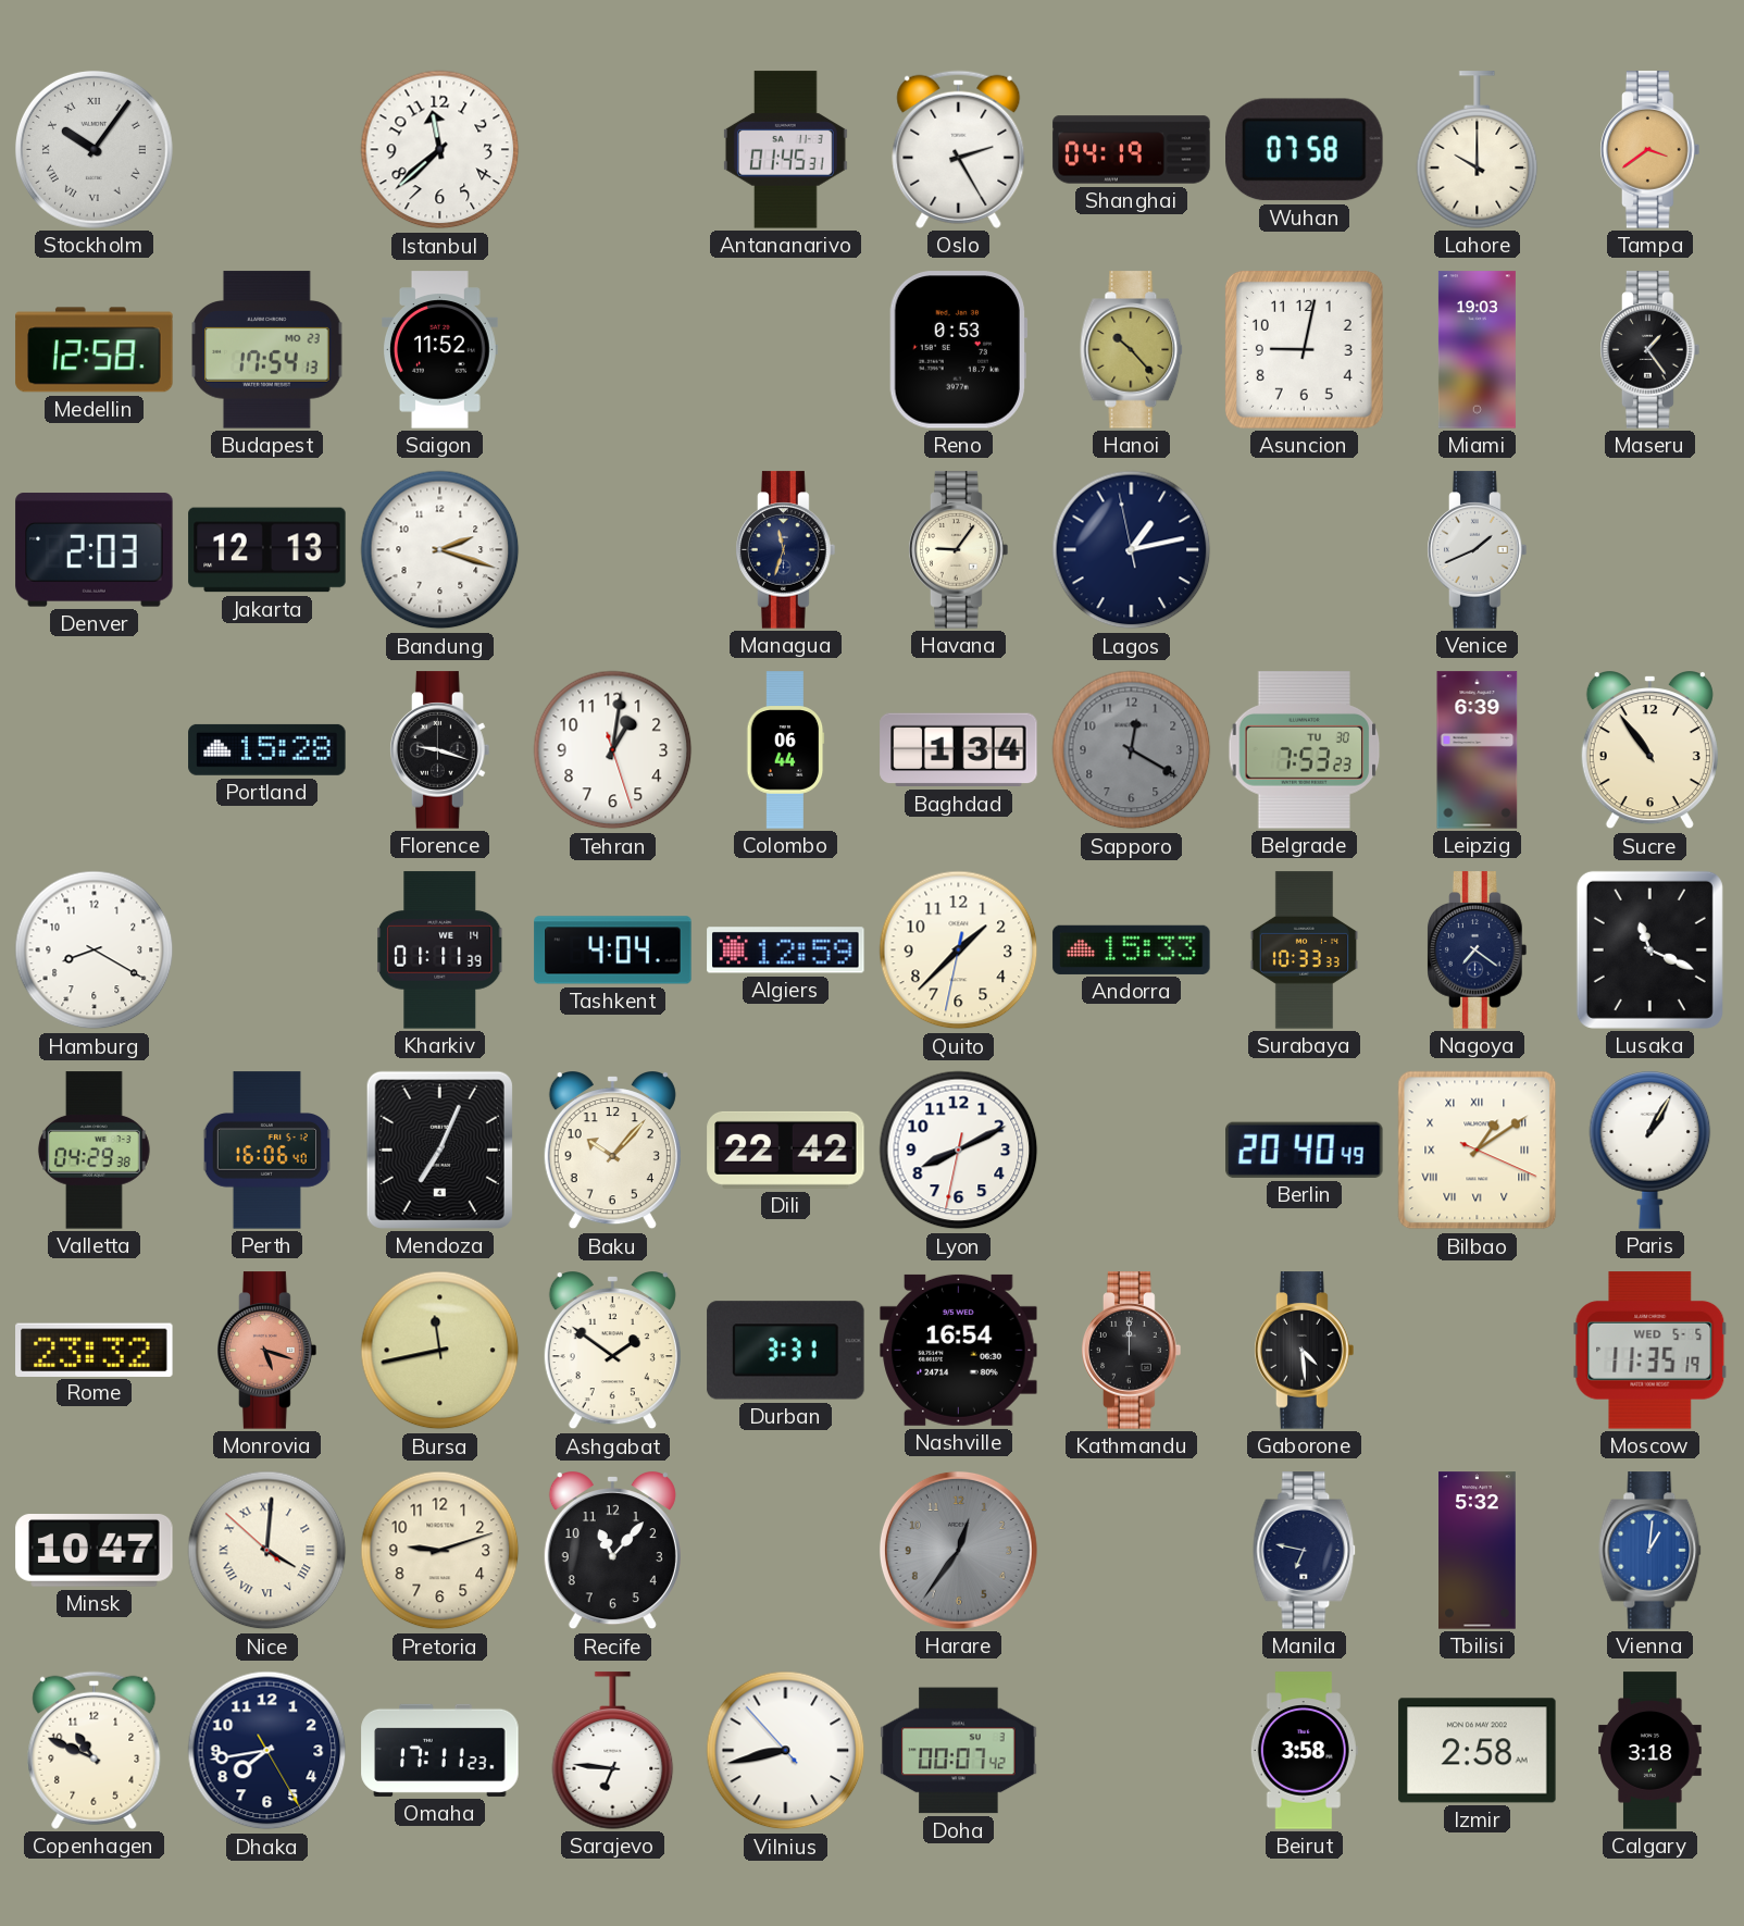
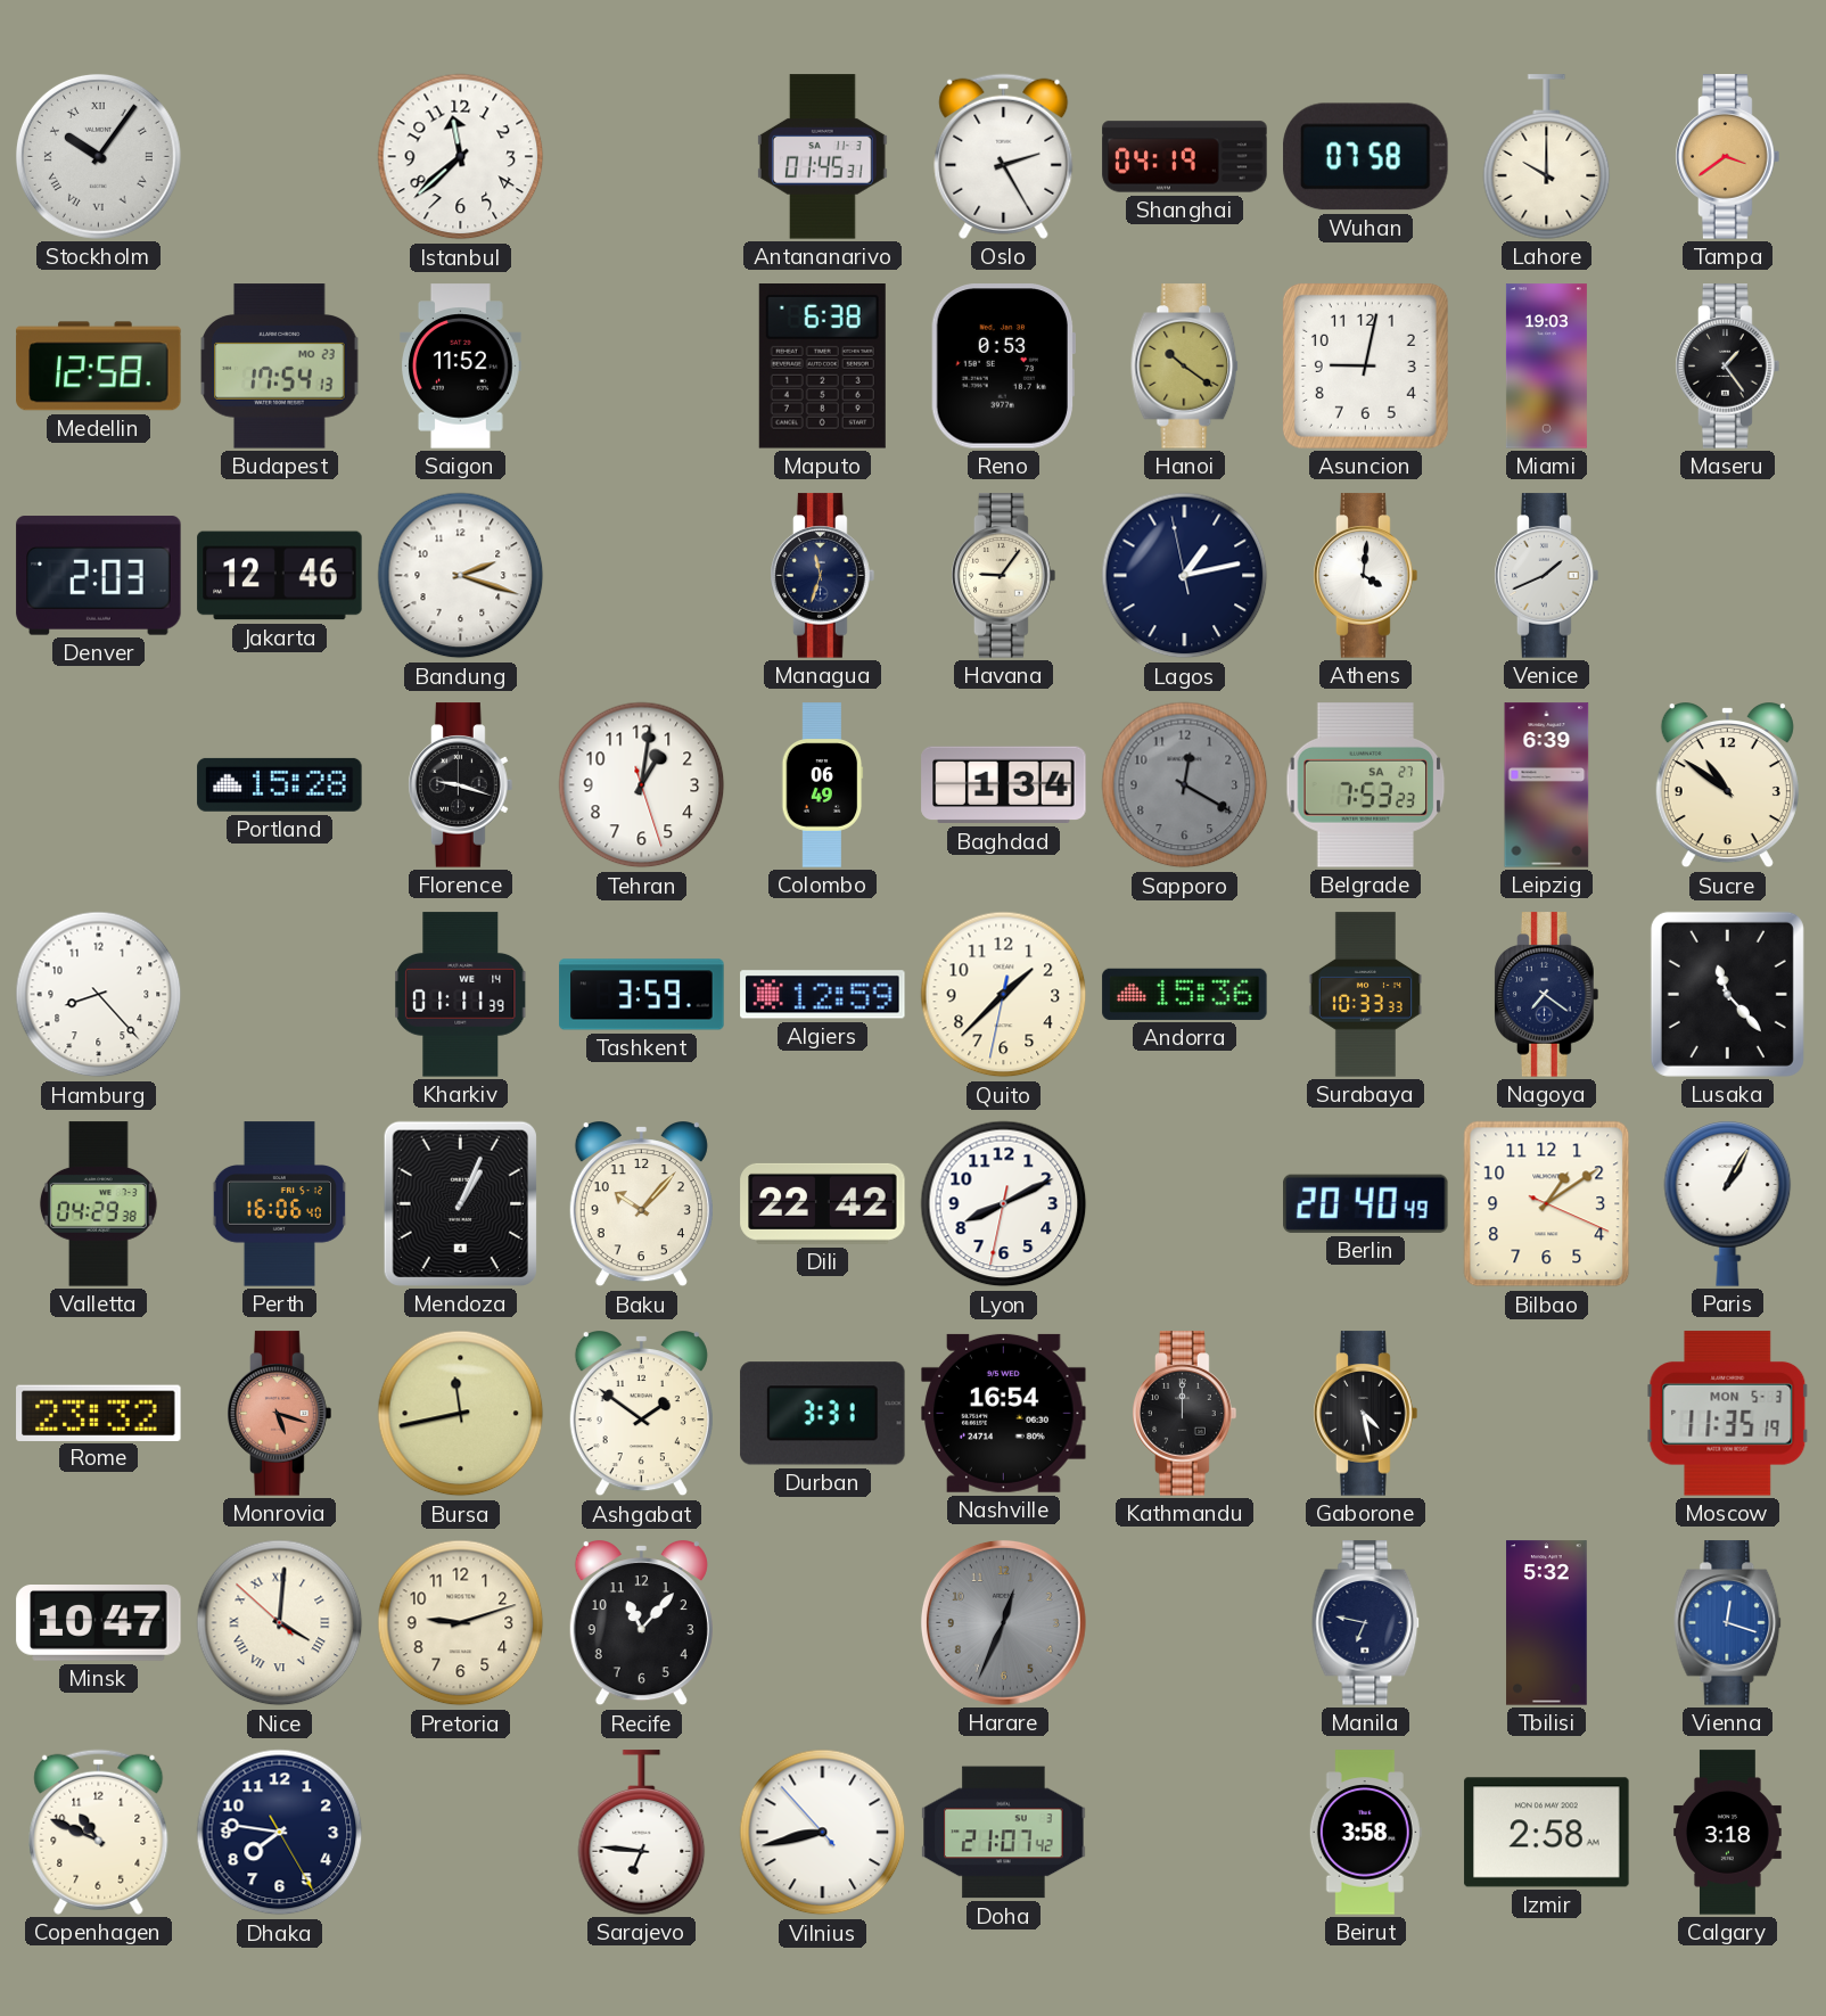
Maputo: none -> 6:38 (822, 367)
Hanoi: 10:23 -> 10:21 (1185, 367)
Jakarta: 12:13 -> 12:46 (280, 576)
Athens: none -> 4:01 (1366, 576)
Colombo: 06:44 -> 06:49 (823, 785)
Belgrade date: TU 30 -> SA 27 (1366, 785)
Sucre: 10:54 -> 10:51 (1727, 787)
Hamburg: 8:20 -> 8:23 (99, 995)
Tashkent: 4:04 -> 3:59 (642, 995)
Andorra: 15:33 -> 15:36 (1185, 994)
Lusaka: 11:19 -> 11:23 (1727, 994)
Mendoza: 7:04 -> 1:04 (460, 1203)
Bilbao numerals: Roman -> Arabic (1547, 1204)
Gaborone: 4:29 -> 4:28 (1366, 1414)
Moscow date: WED 5-5 -> MON 5-3 (1728, 1414)
Harare: 12:36 -> 12:34 (1003, 1622)
Vienna: 1:01 -> 12:18 (1728, 1623)
Dhaka: 7:43 -> 7:46 (280, 1833)
Omaha: 17:11 -> none (440, 1750)
Doha: 00:07 -> 21:07 (1004, 1833)
